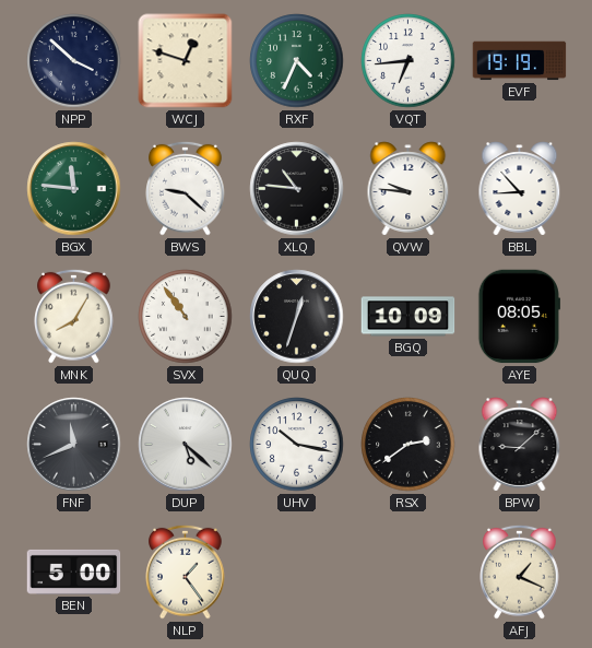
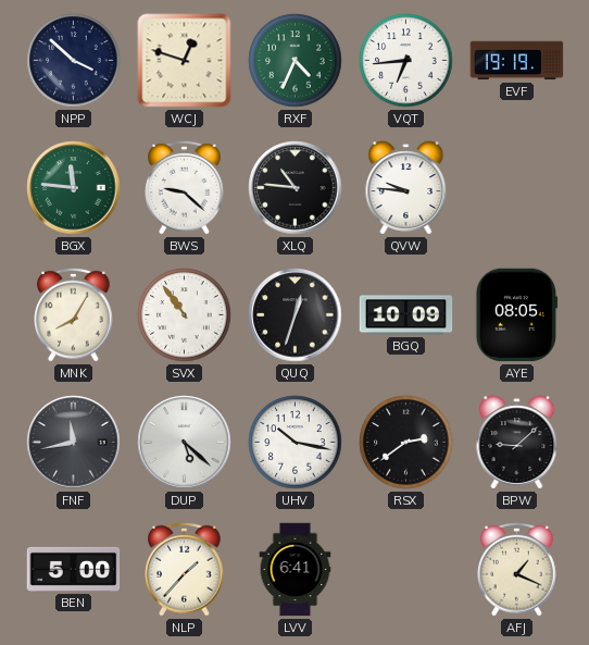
BBL: 8:53 -> none (520, 189)
FNF: 11:41 -> 11:43 (74, 443)
NLP: 1:24 -> 1:37 (185, 569)
LVV: none -> 6:41 (296, 570)
